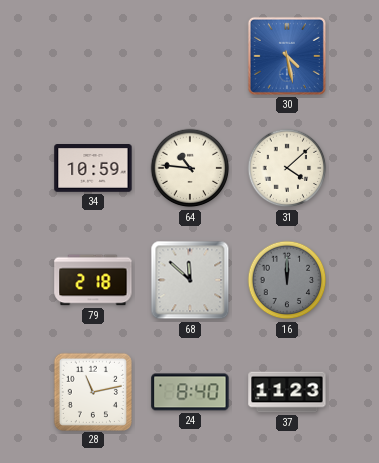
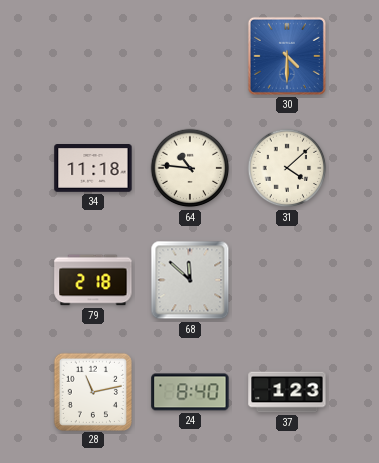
30: 4:28 -> 4:30 (287, 56)
34: 10:59 -> 11:18 (93, 169)
16: 12:00 -> none (287, 280)
37: 11:23 -> 1:23 (287, 392)
